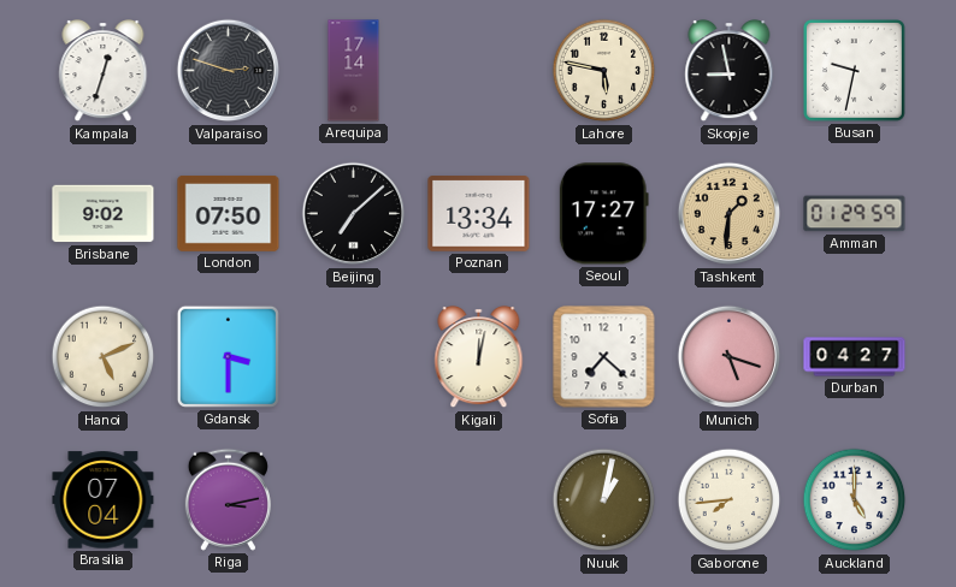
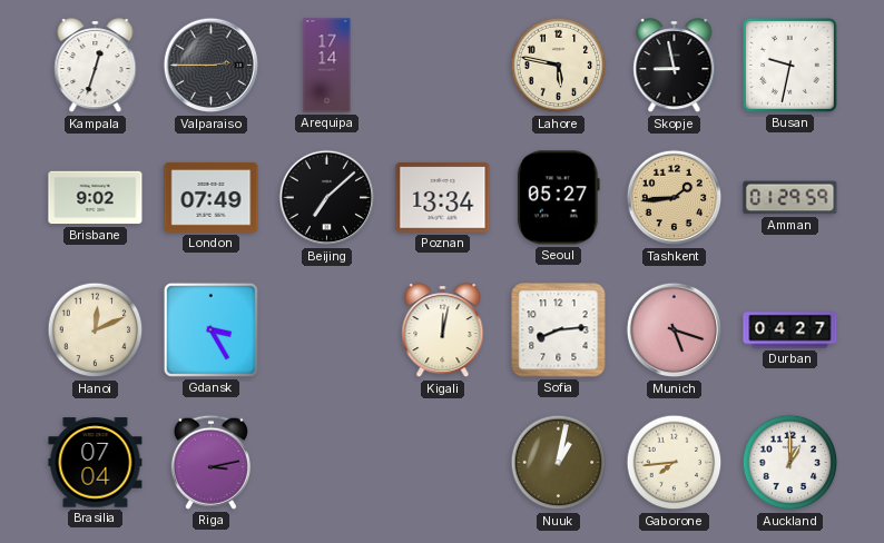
Valparaiso: 2:48 -> 2:45 (212, 66)
London: 07:50 -> 07:49 (212, 197)
Seoul: 17:27 -> 05:27 (558, 198)
Tashkent: 1:31 -> 1:44 (675, 198)
Hanoi: 5:11 -> 12:11 (96, 330)
Gdansk: 3:30 -> 3:25 (210, 329)
Sofia: 7:22 -> 8:14 (559, 330)
Auckland: 5:00 -> 1:00 (790, 463)
